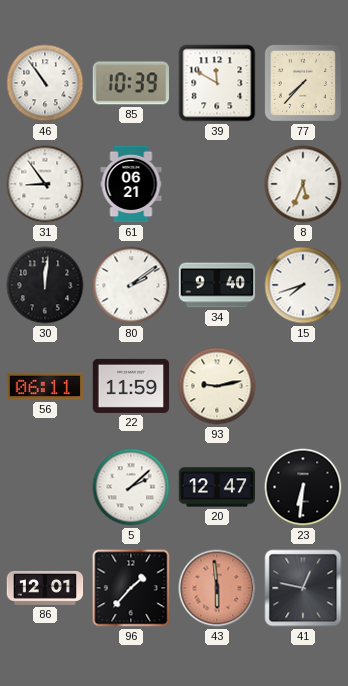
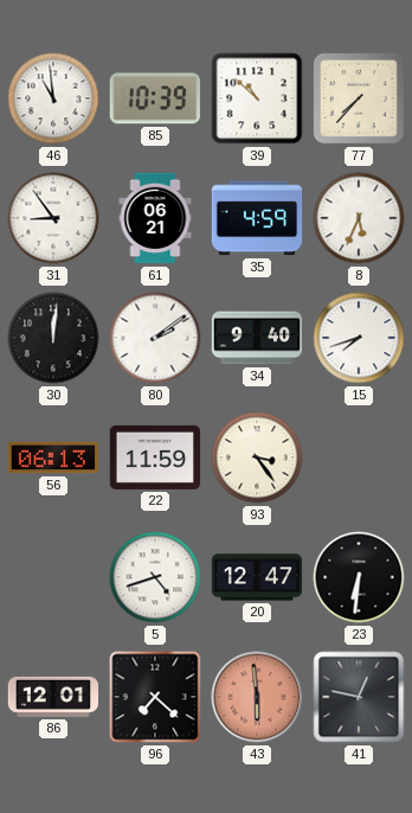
46: 10:54 -> 10:59 (53, 98)
39: 11:50 -> 10:52 (257, 98)
35: none -> 4:59 (257, 218)
56: 06:11 -> 06:13 (53, 457)
93: 9:13 -> 3:24 (257, 457)
5: 2:08 -> 4:42 (155, 577)
96: 1:37 -> 7:22 (155, 697)
